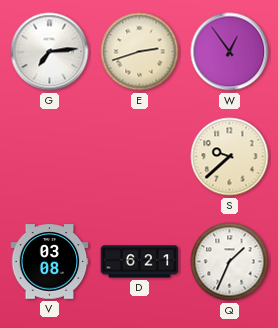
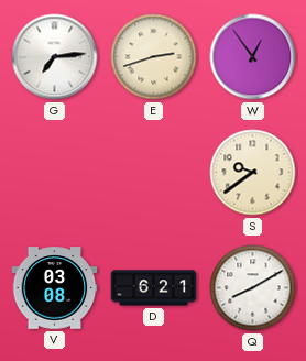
S: 9:38 -> 9:39 (253, 173)
Q: 1:34 -> 8:10 (253, 288)
